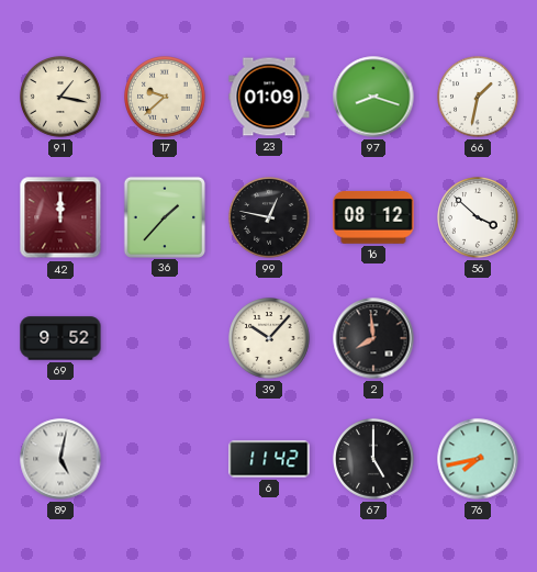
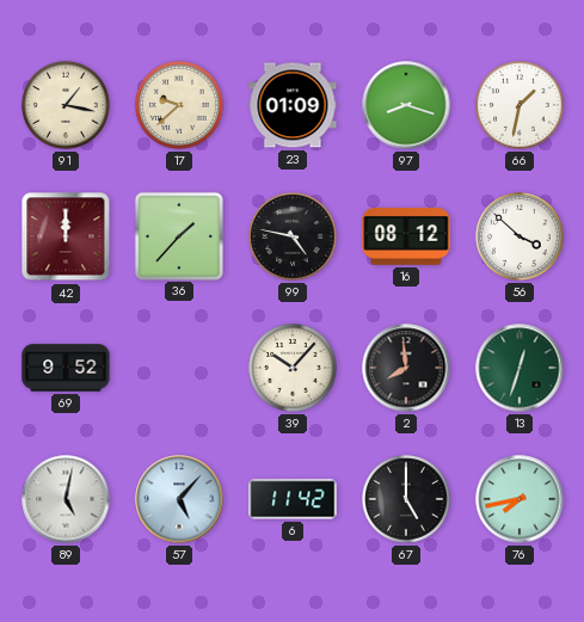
99: 12:47 -> 4:47 (294, 238)
13: none -> 12:33 (520, 368)
57: none -> 5:07 (179, 499)
